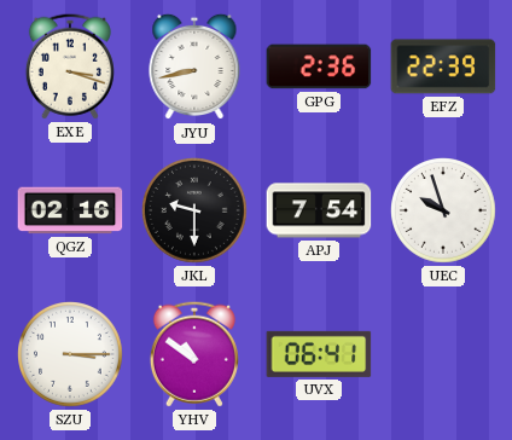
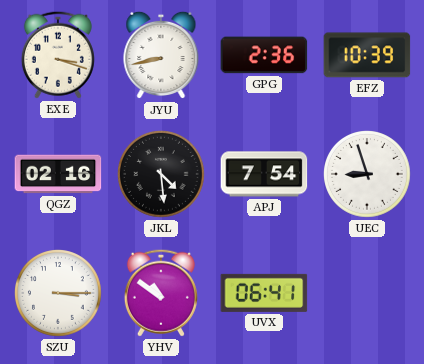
EFZ: 22:39 -> 10:39 (367, 55)
JKL: 9:30 -> 4:29 (162, 175)
UEC: 9:57 -> 8:57 (368, 175)
